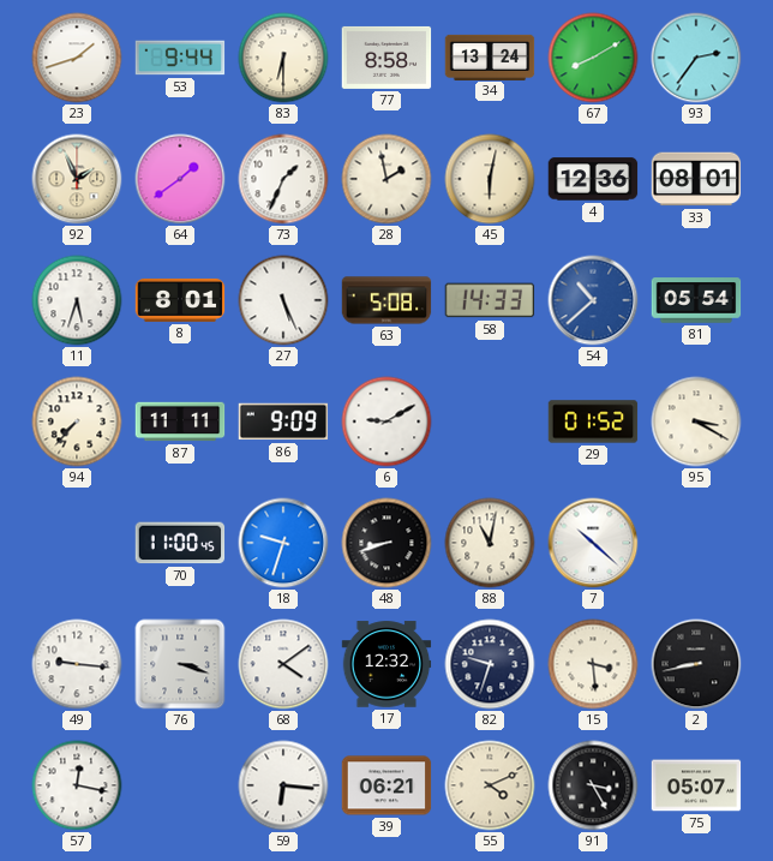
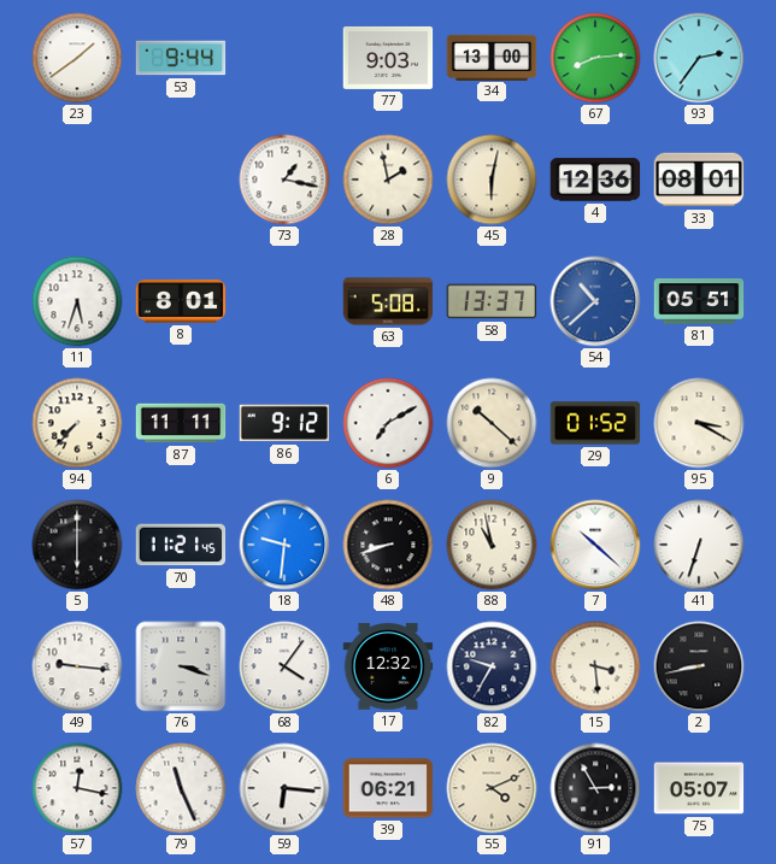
23: 1:42 -> 1:39 (77, 58)
83: 6:30 -> none (283, 58)
77: 8:58 -> 9:03 (388, 58)
34: 13:24 -> 13:00 (492, 57)
67: 8:10 -> 8:14 (595, 58)
92: 1:56 -> none (77, 179)
64: 1:39 -> none (180, 179)
73: 1:34 -> 1:17 (284, 180)
27: 5:26 -> none (283, 300)
58: 14:33 -> 13:37 (492, 301)
81: 05:54 -> 05:51 (699, 301)
86: 9:09 -> 9:12 (284, 423)
6: 9:10 -> 7:10 (388, 423)
9: none -> 10:22 (492, 423)
5: none -> 6:00 (77, 545)
70: 11:00 -> 11:21 (181, 545)
18: 9:33 -> 9:31 (284, 545)
88: 11:02 -> 10:58 (492, 545)
41: none -> 6:33 (699, 545)
68: 4:09 -> 4:06 (284, 666)
82: 9:33 -> 9:35 (492, 666)
79: none -> 11:26 (181, 788)
91: 3:25 -> 2:55 (595, 788)
